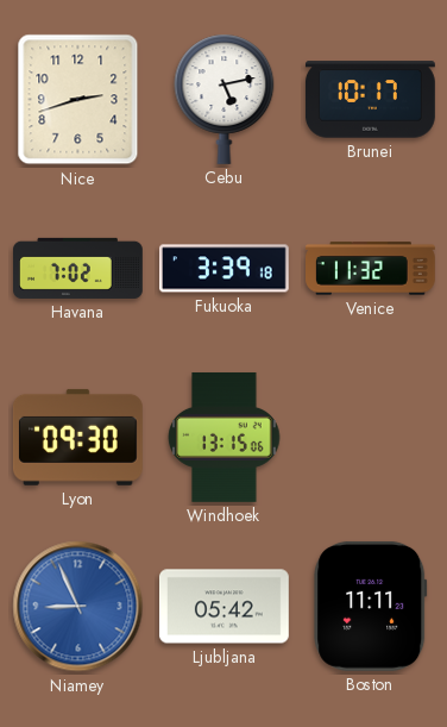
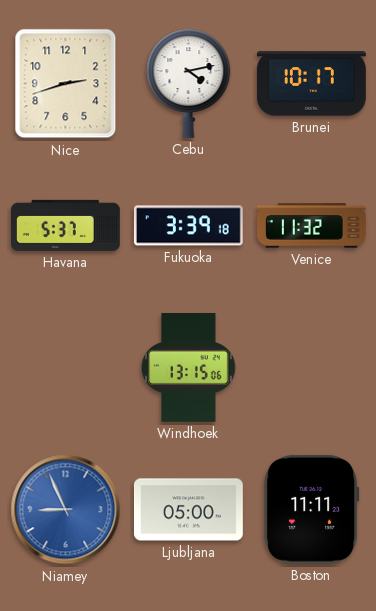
Cebu: 5:13 -> 4:13 (189, 83)
Havana: 7:02 -> 5:37 (66, 225)
Lyon: 09:30 -> none (77, 437)
Ljubljana: 05:42 -> 05:00 (188, 510)
